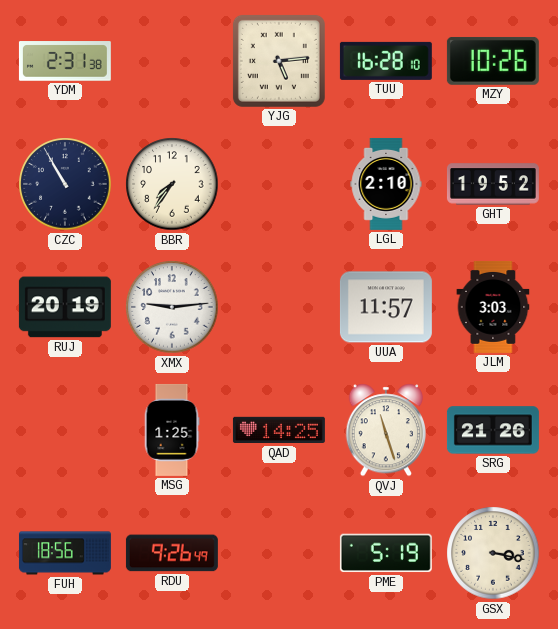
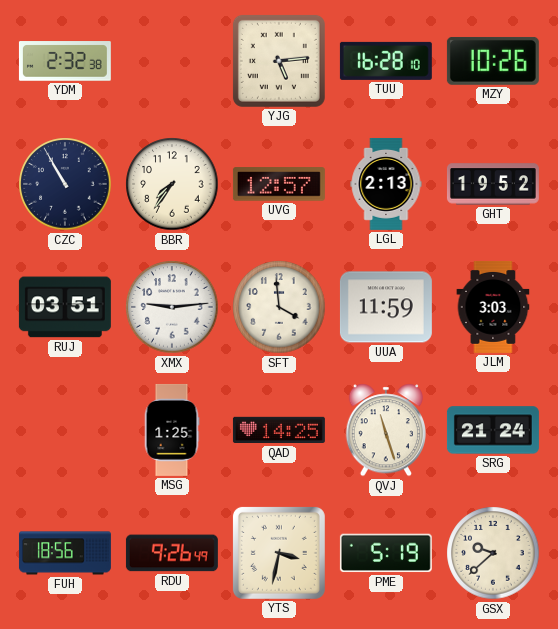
YDM: 2:31 -> 2:32 (65, 61)
UVG: none -> 12:57 (279, 184)
LGL: 2:10 -> 2:13 (386, 184)
RUJ: 20:19 -> 03:51 (65, 307)
SFT: none -> 3:59 (279, 307)
UUA: 11:57 -> 11:59 (386, 307)
SRG: 21:26 -> 21:24 (493, 430)
YTS: none -> 3:32 (279, 553)
GSX: 3:17 -> 9:38 (493, 553)
